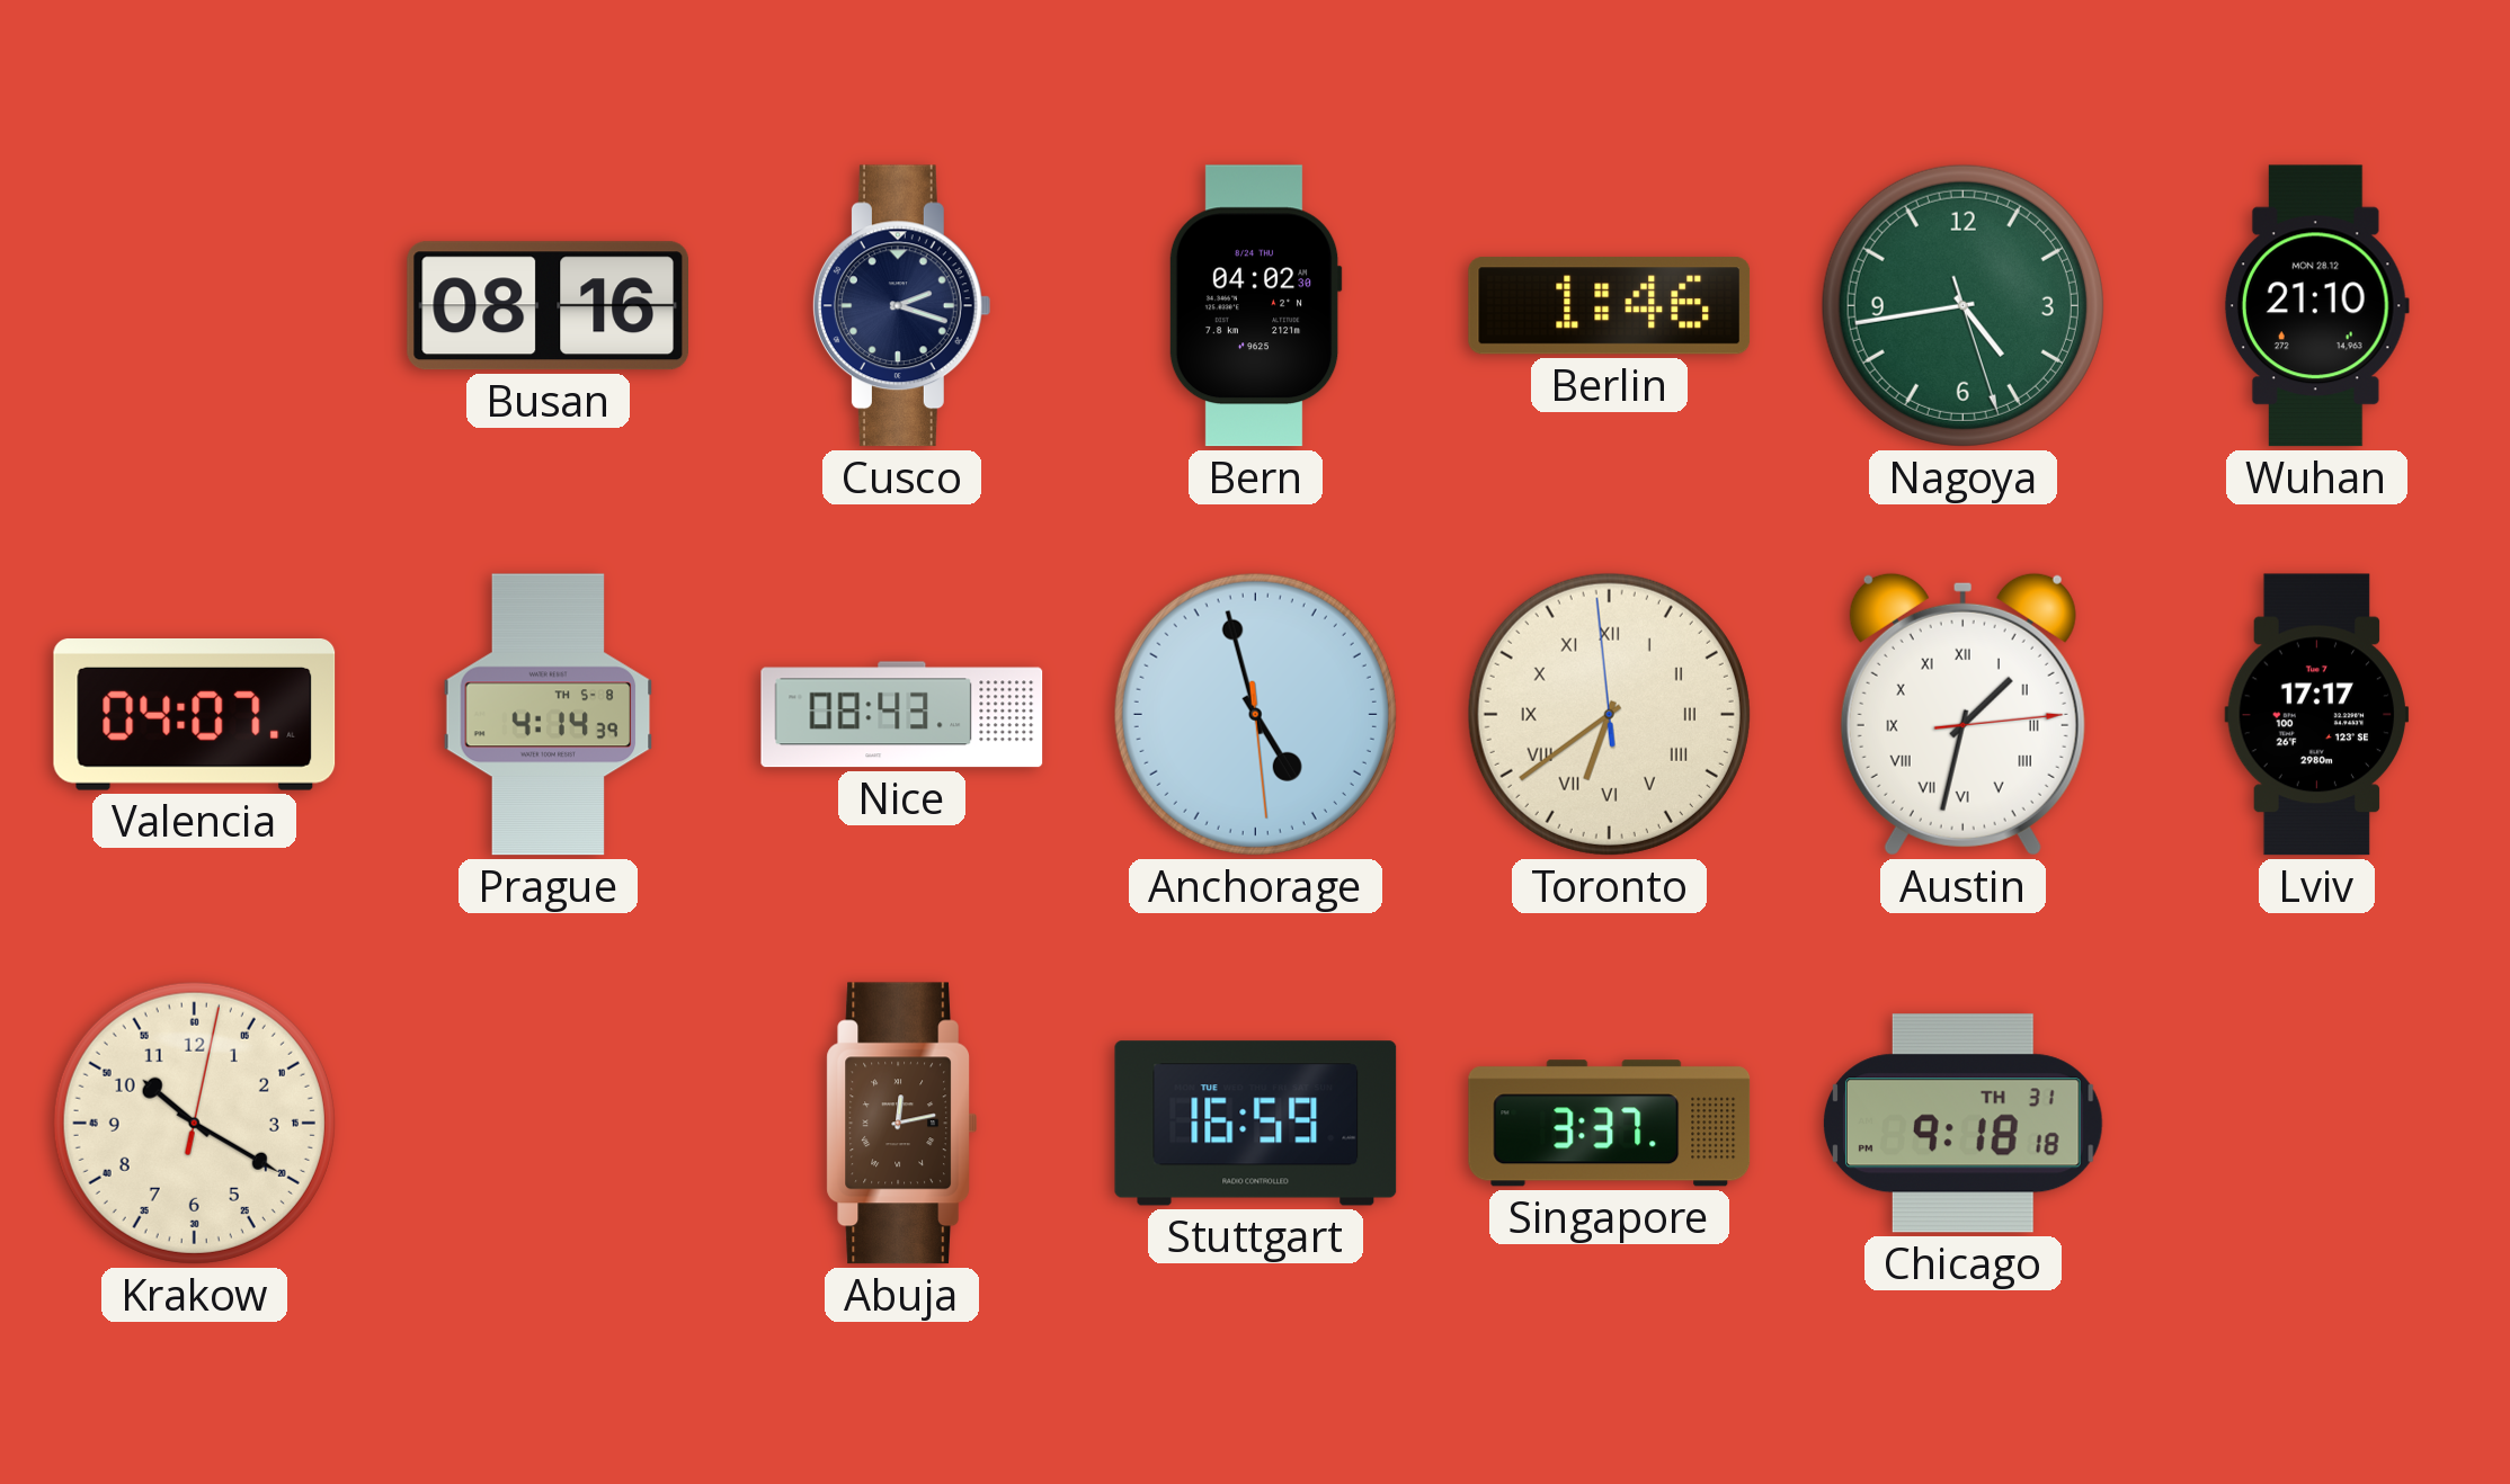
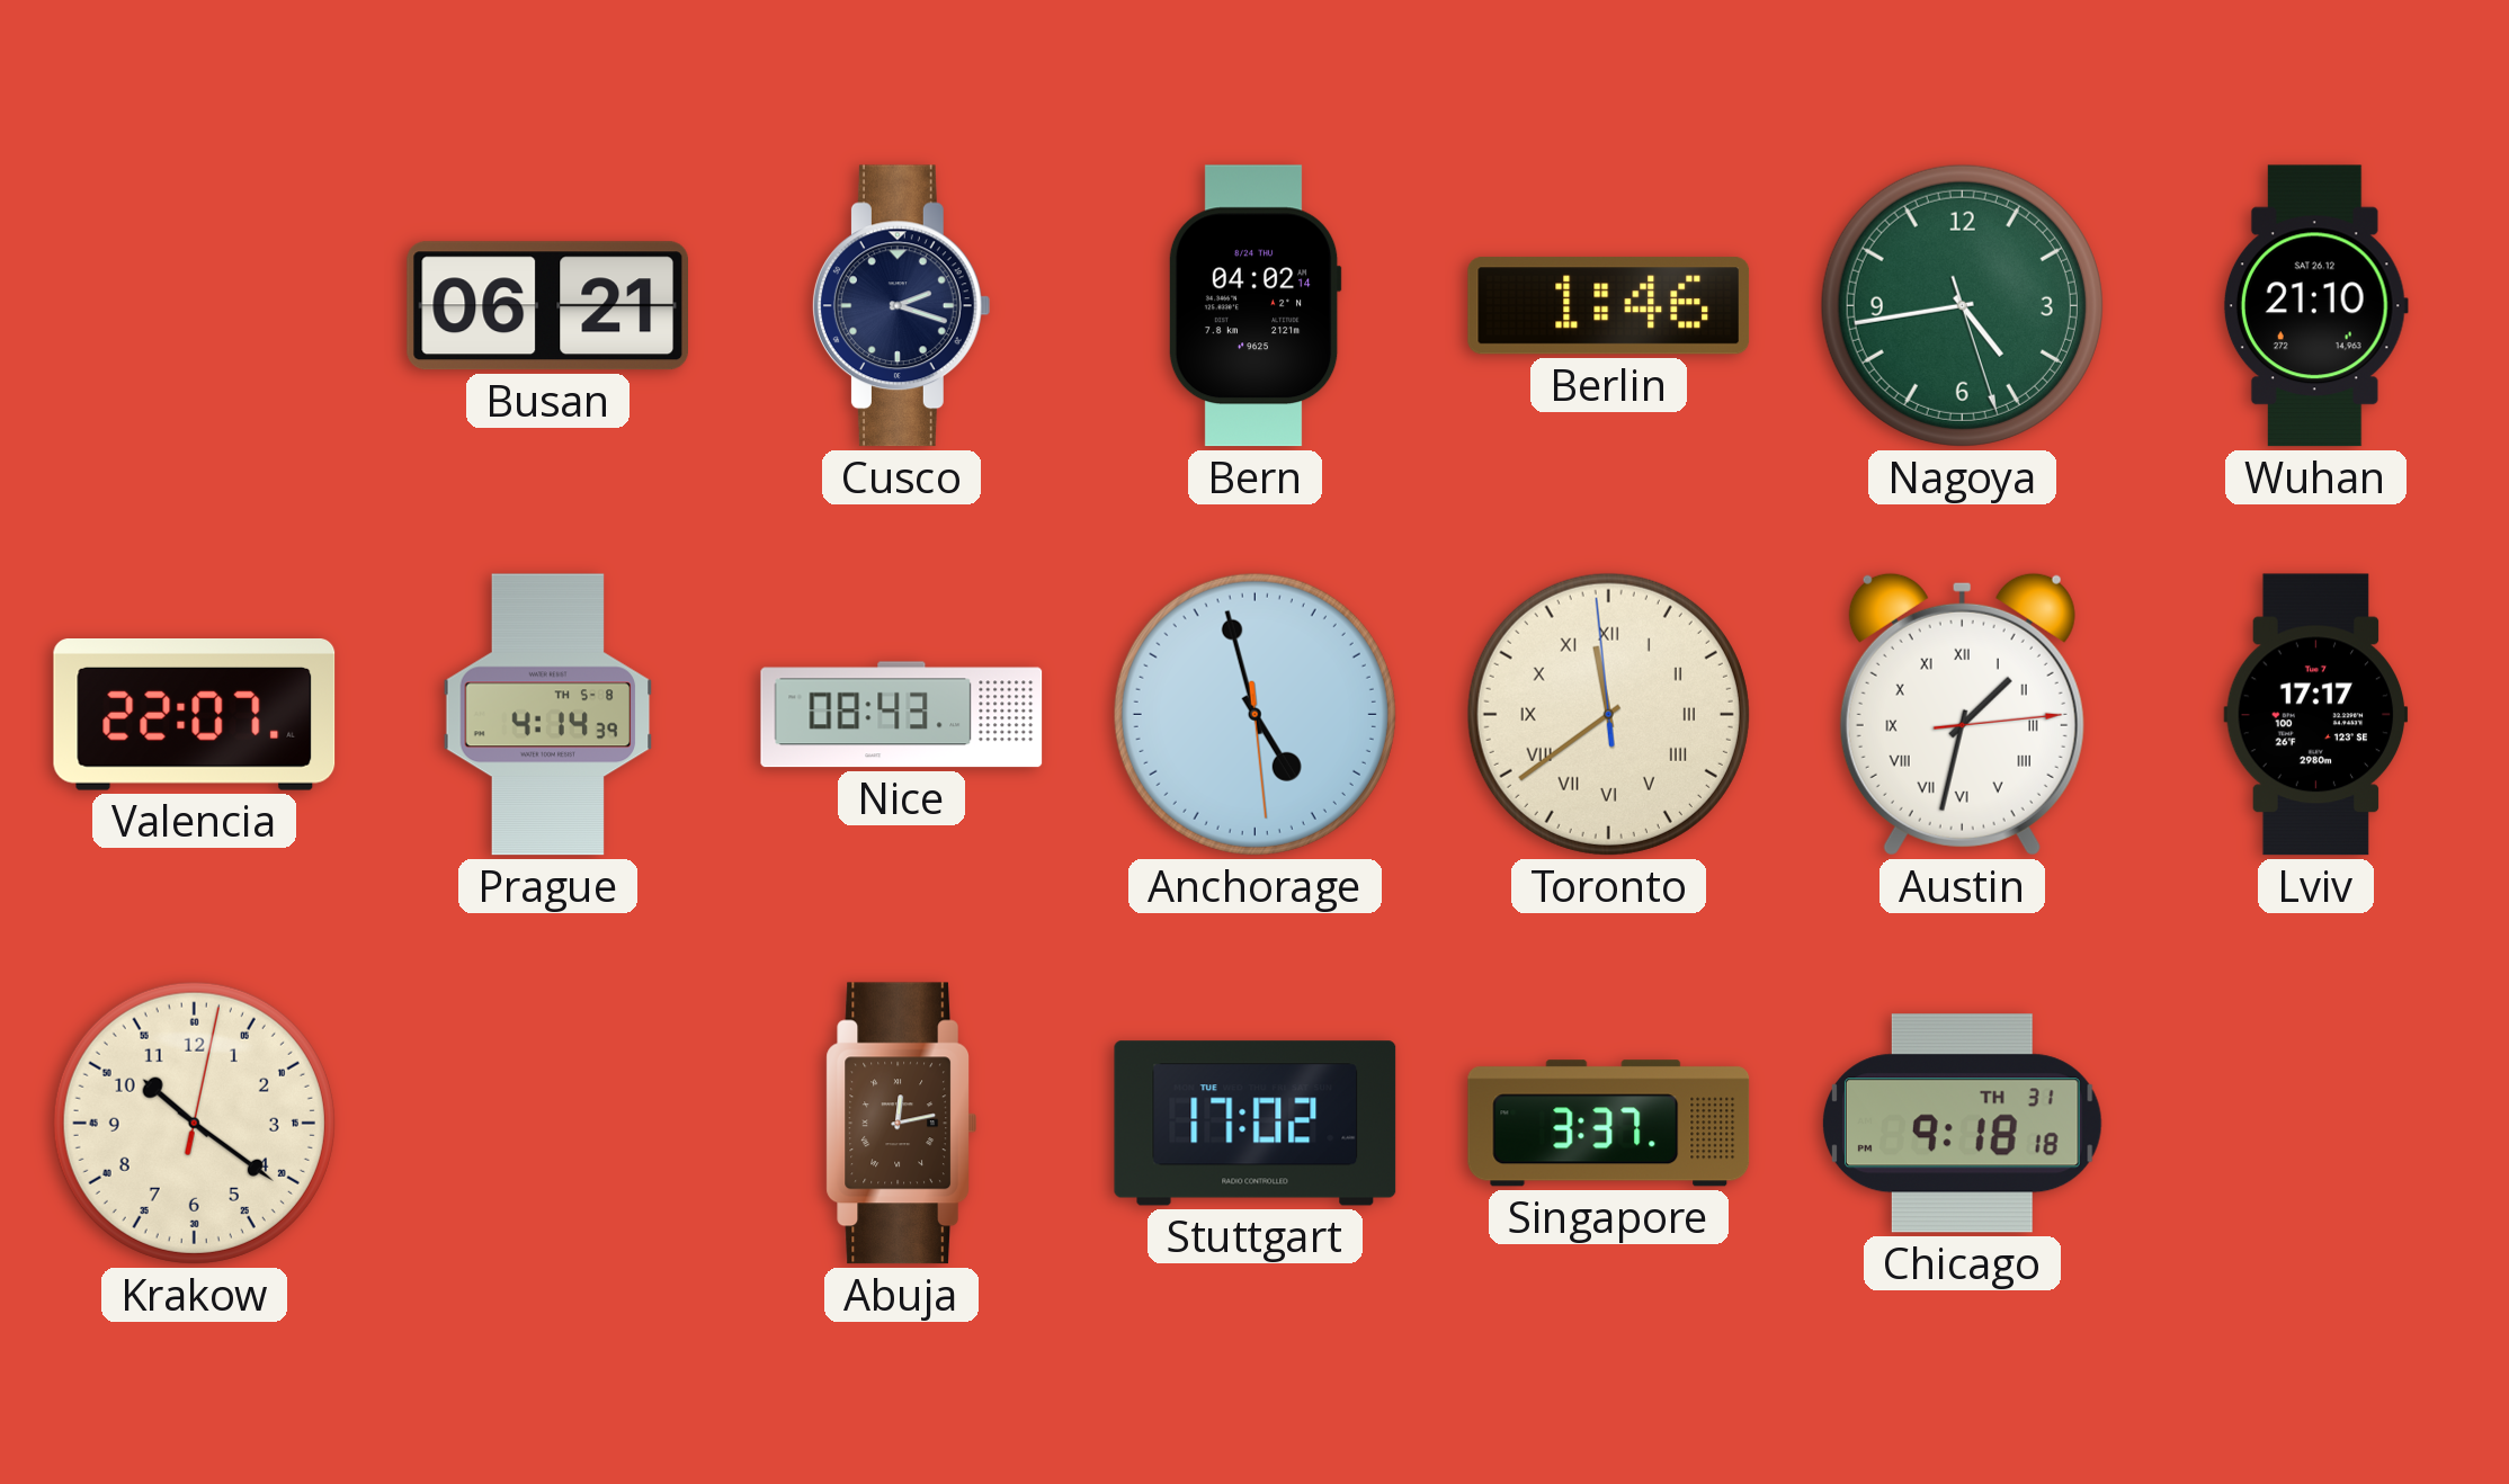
Busan: 08:16 -> 06:21 (547, 306)
Bern: 04:02:30 -> 04:02:14 (1254, 306)
Wuhan date: MON 28.12 -> SAT 26.12 (2315, 306)
Valencia: 04:07 -> 22:07 (195, 715)
Toronto: 6:38 -> 11:38 (1608, 714)
Krakow: 10:20 -> 10:21 (194, 1123)
Stuttgart: 16:59 -> 17:02 (1256, 1124)
